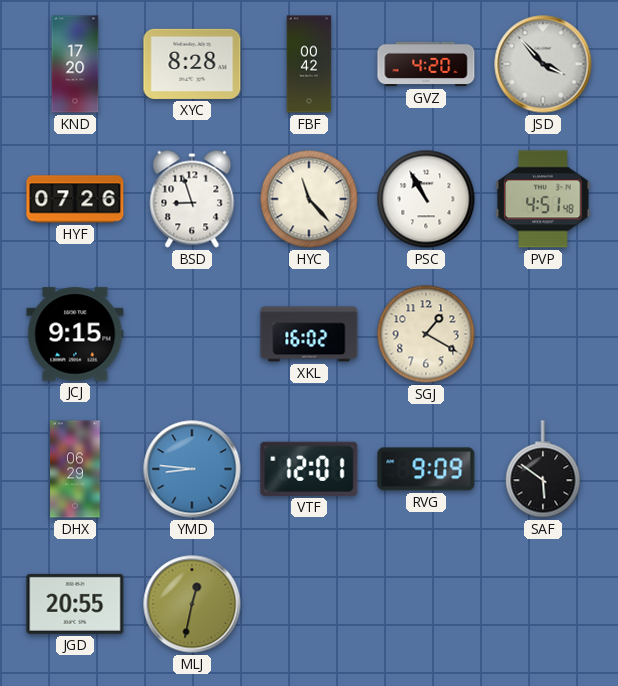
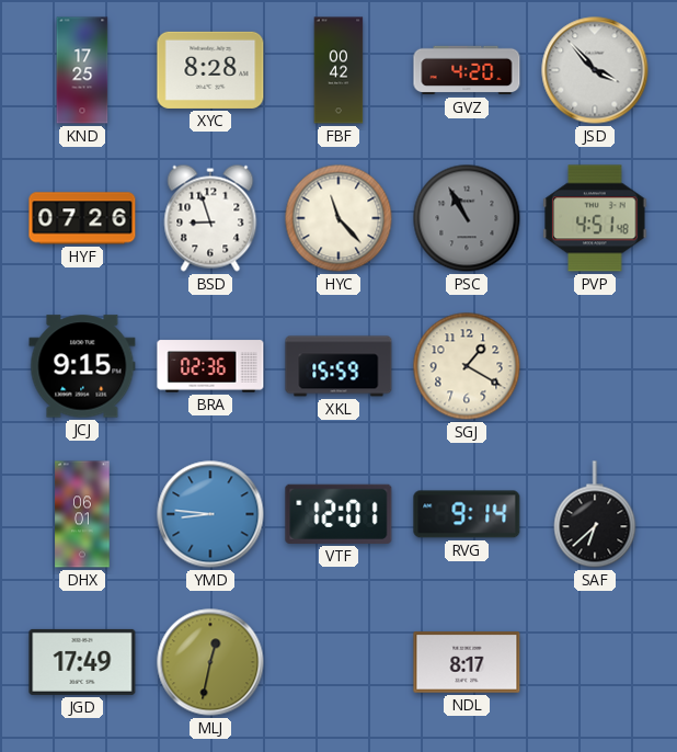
KND: 17:20 -> 17:25 (82, 70)
PSC dial: white -> grey (467, 218)
BRA: none -> 02:36 (210, 366)
XKL: 16:02 -> 15:59 (338, 366)
DHX: 06:29 -> 06:01 (82, 514)
RVG: 9:09 -> 9:14 (467, 514)
SAF: 5:51 -> 6:38 (595, 514)
JGD: 20:55 -> 17:49 (82, 662)
NDL: none -> 8:17 (467, 662)
